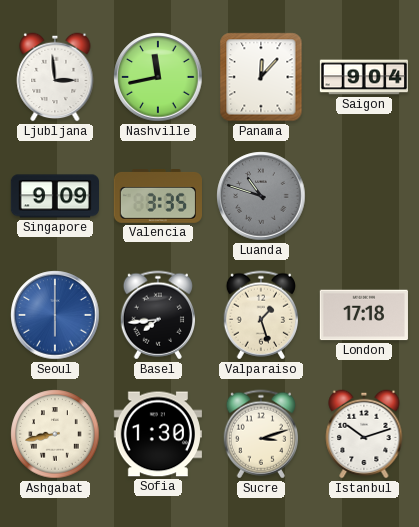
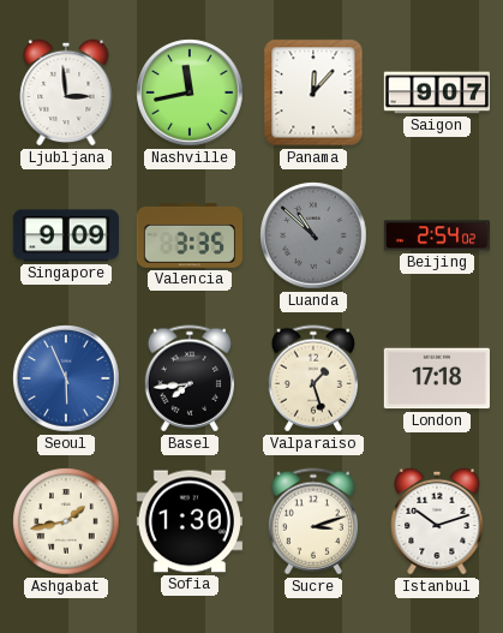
Saigon: 9:04 -> 9:07 (436, 92)
Luanda: 10:48 -> 10:52 (313, 235)
Beijing: none -> 2:54 (436, 235)
Seoul: 6:00 -> 5:56 (66, 378)
Ashgabat: 8:43 -> 1:43 (66, 521)
